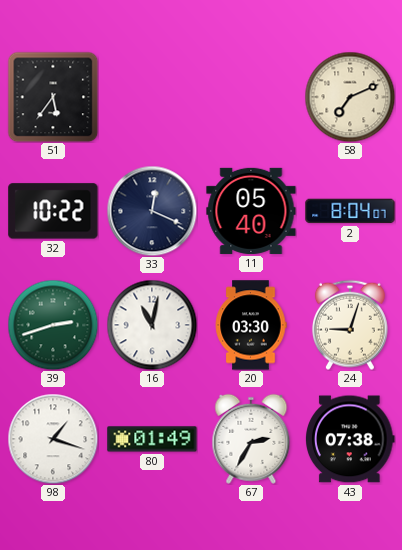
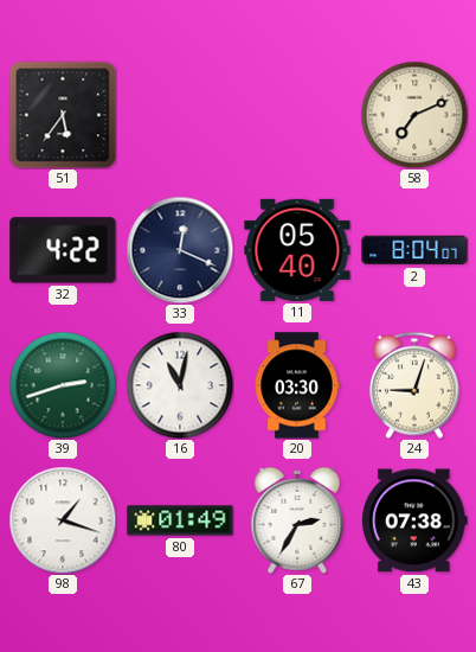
32: 10:22 -> 4:22 (63, 250)
